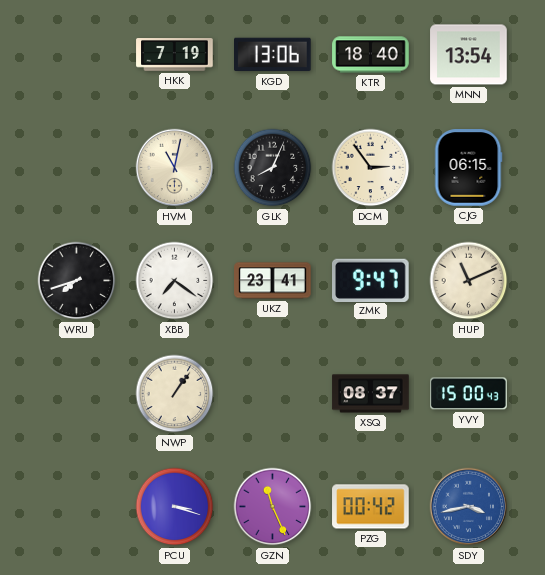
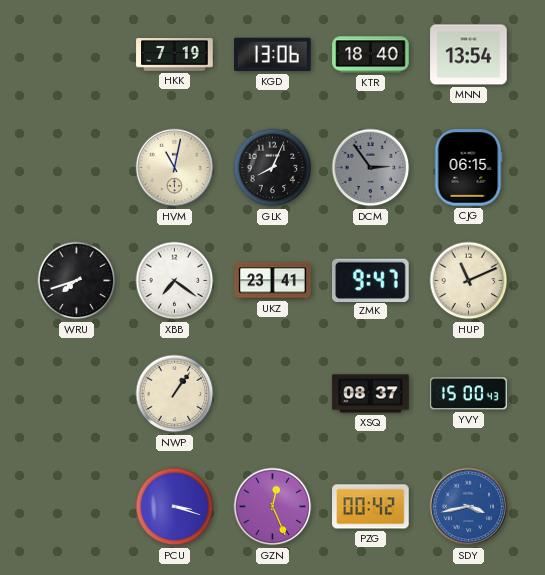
DCM dial: cream -> grey (371, 168)
GZN: 11:26 -> 12:26 (273, 507)
